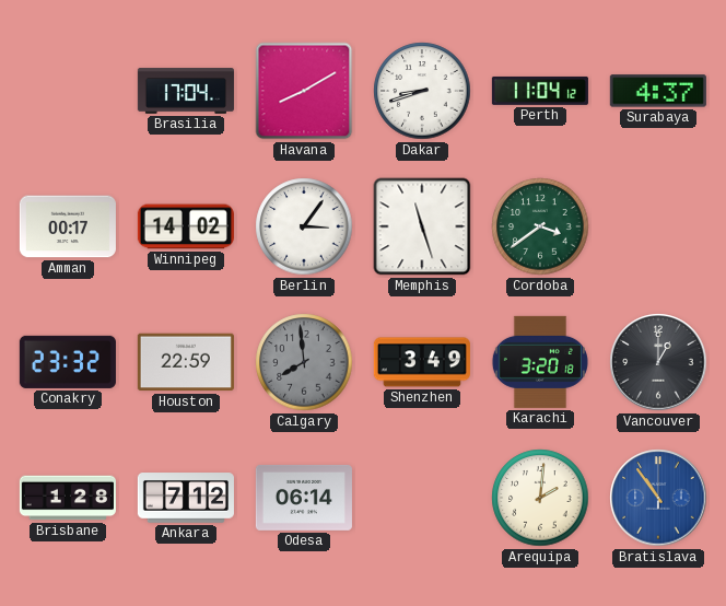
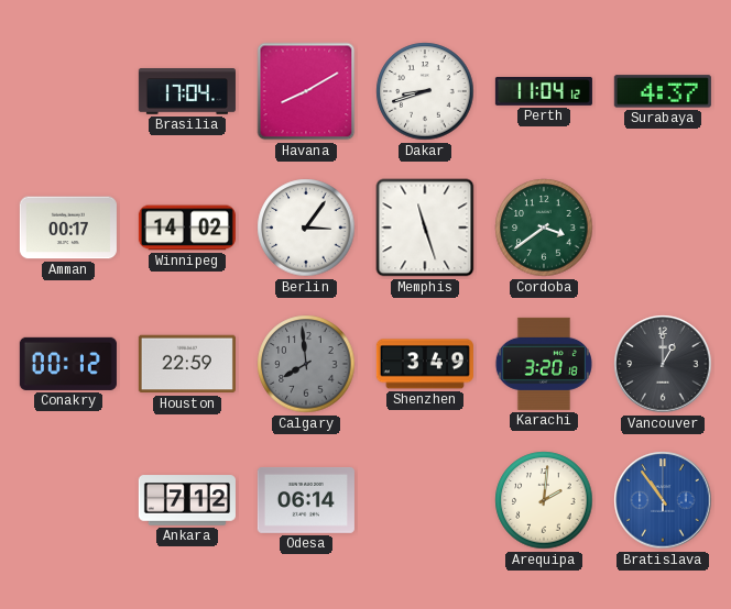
Conakry: 23:32 -> 00:12 (68, 364)
Brisbane: 1:28 -> none (68, 498)
